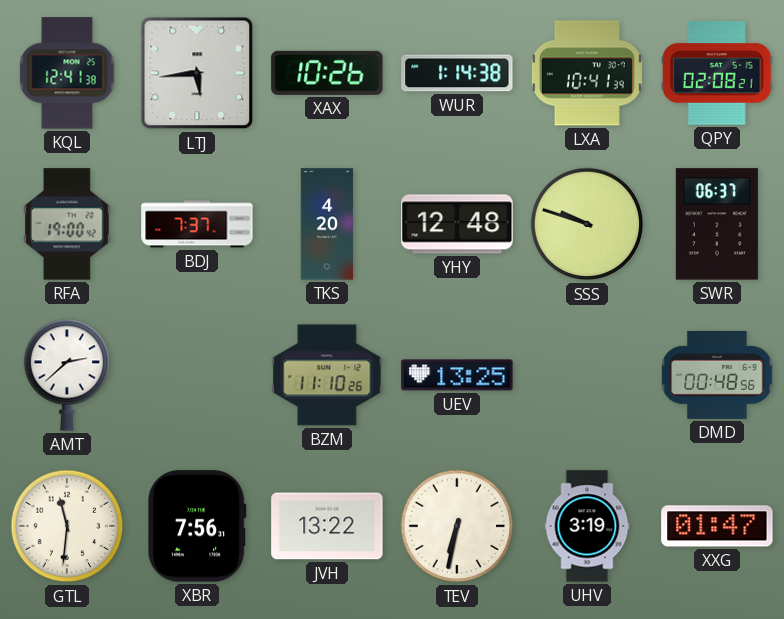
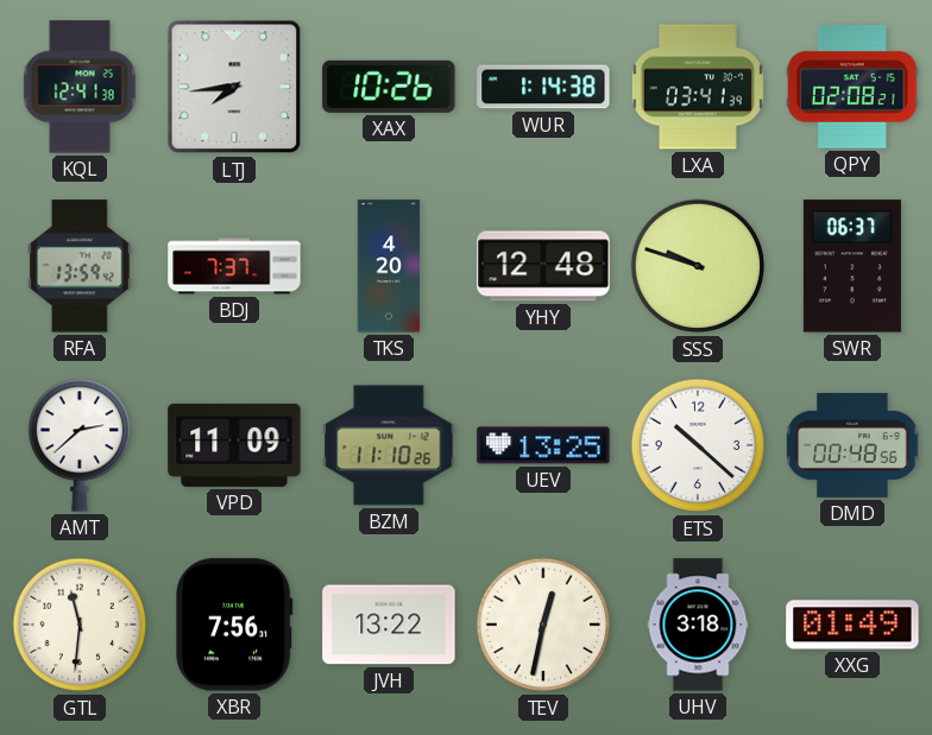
LTJ: 5:44 -> 7:44 (234, 87)
LXA: 10:41 -> 03:41 (698, 87)
RFA: 19:00 -> 13:59 (80, 266)
VPD: none -> 11:09 (234, 445)
ETS: none -> 10:22 (698, 445)
TEV: 6:32 -> 12:32 (543, 625)
UHV: 3:19 -> 3:18 (698, 625)
XXG: 01:47 -> 01:49 (852, 625)
